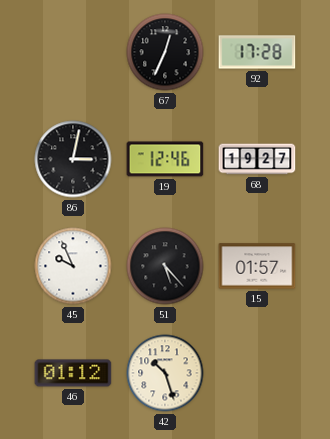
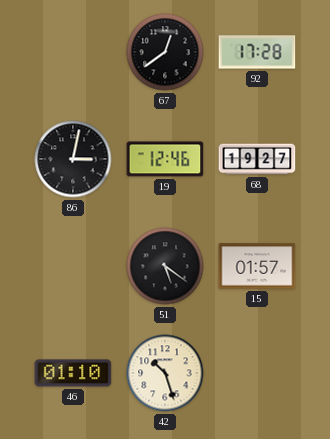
67: 12:34 -> 12:39 (165, 52)
45: 9:56 -> none (73, 266)
51: 5:23 -> 5:21 (165, 266)
46: 01:12 -> 01:10 (73, 373)
